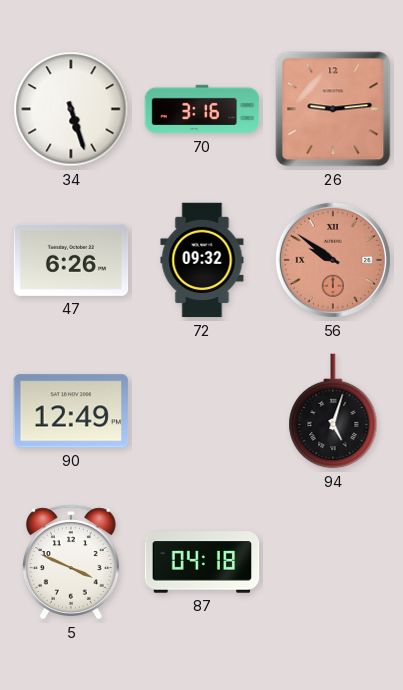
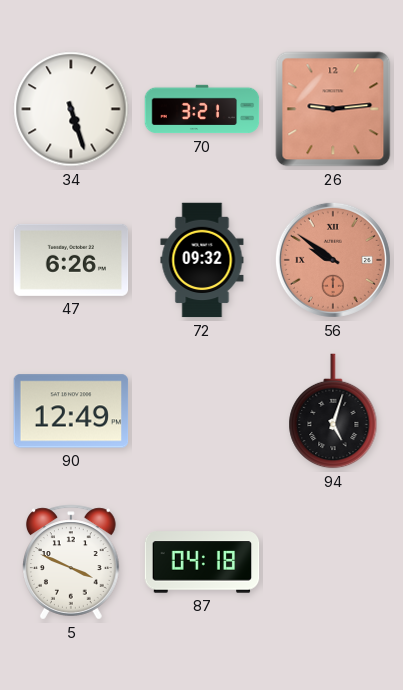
70: 3:16 -> 3:21 (202, 109)
